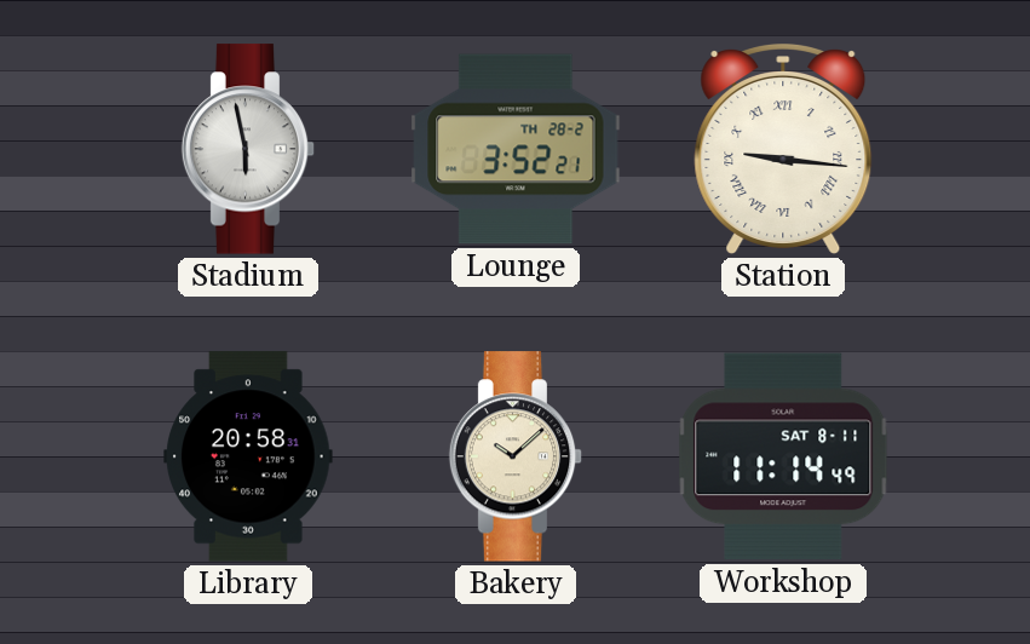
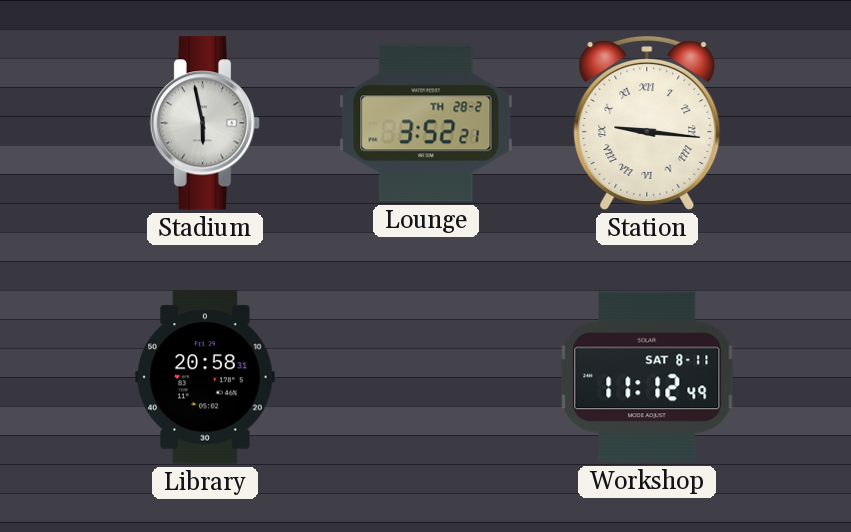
Bakery: 10:08 -> none (516, 456)
Workshop: 11:14 -> 11:12 (647, 377)
